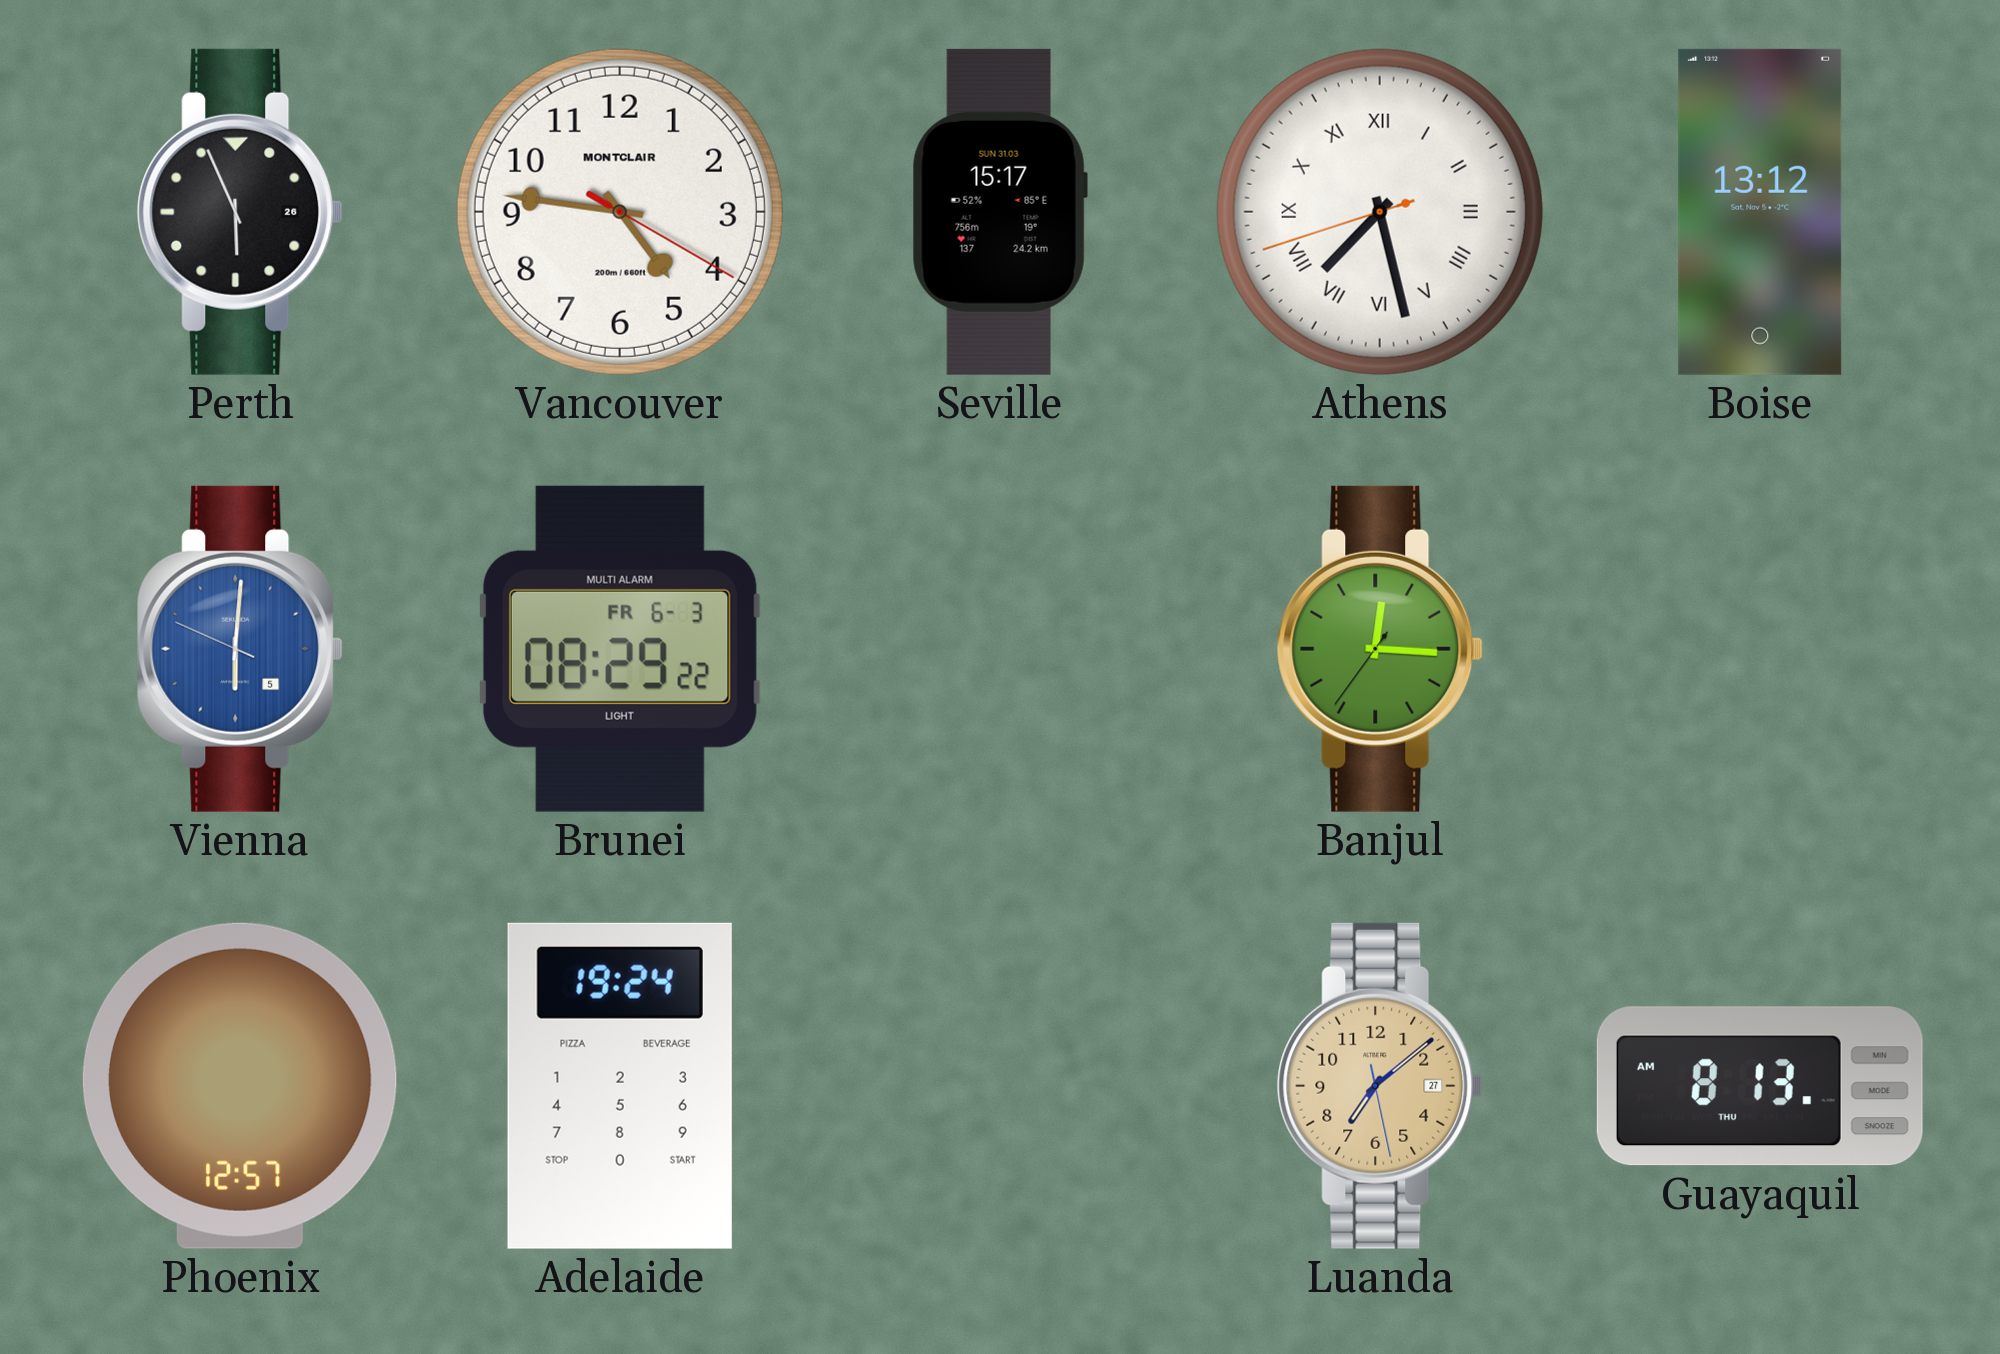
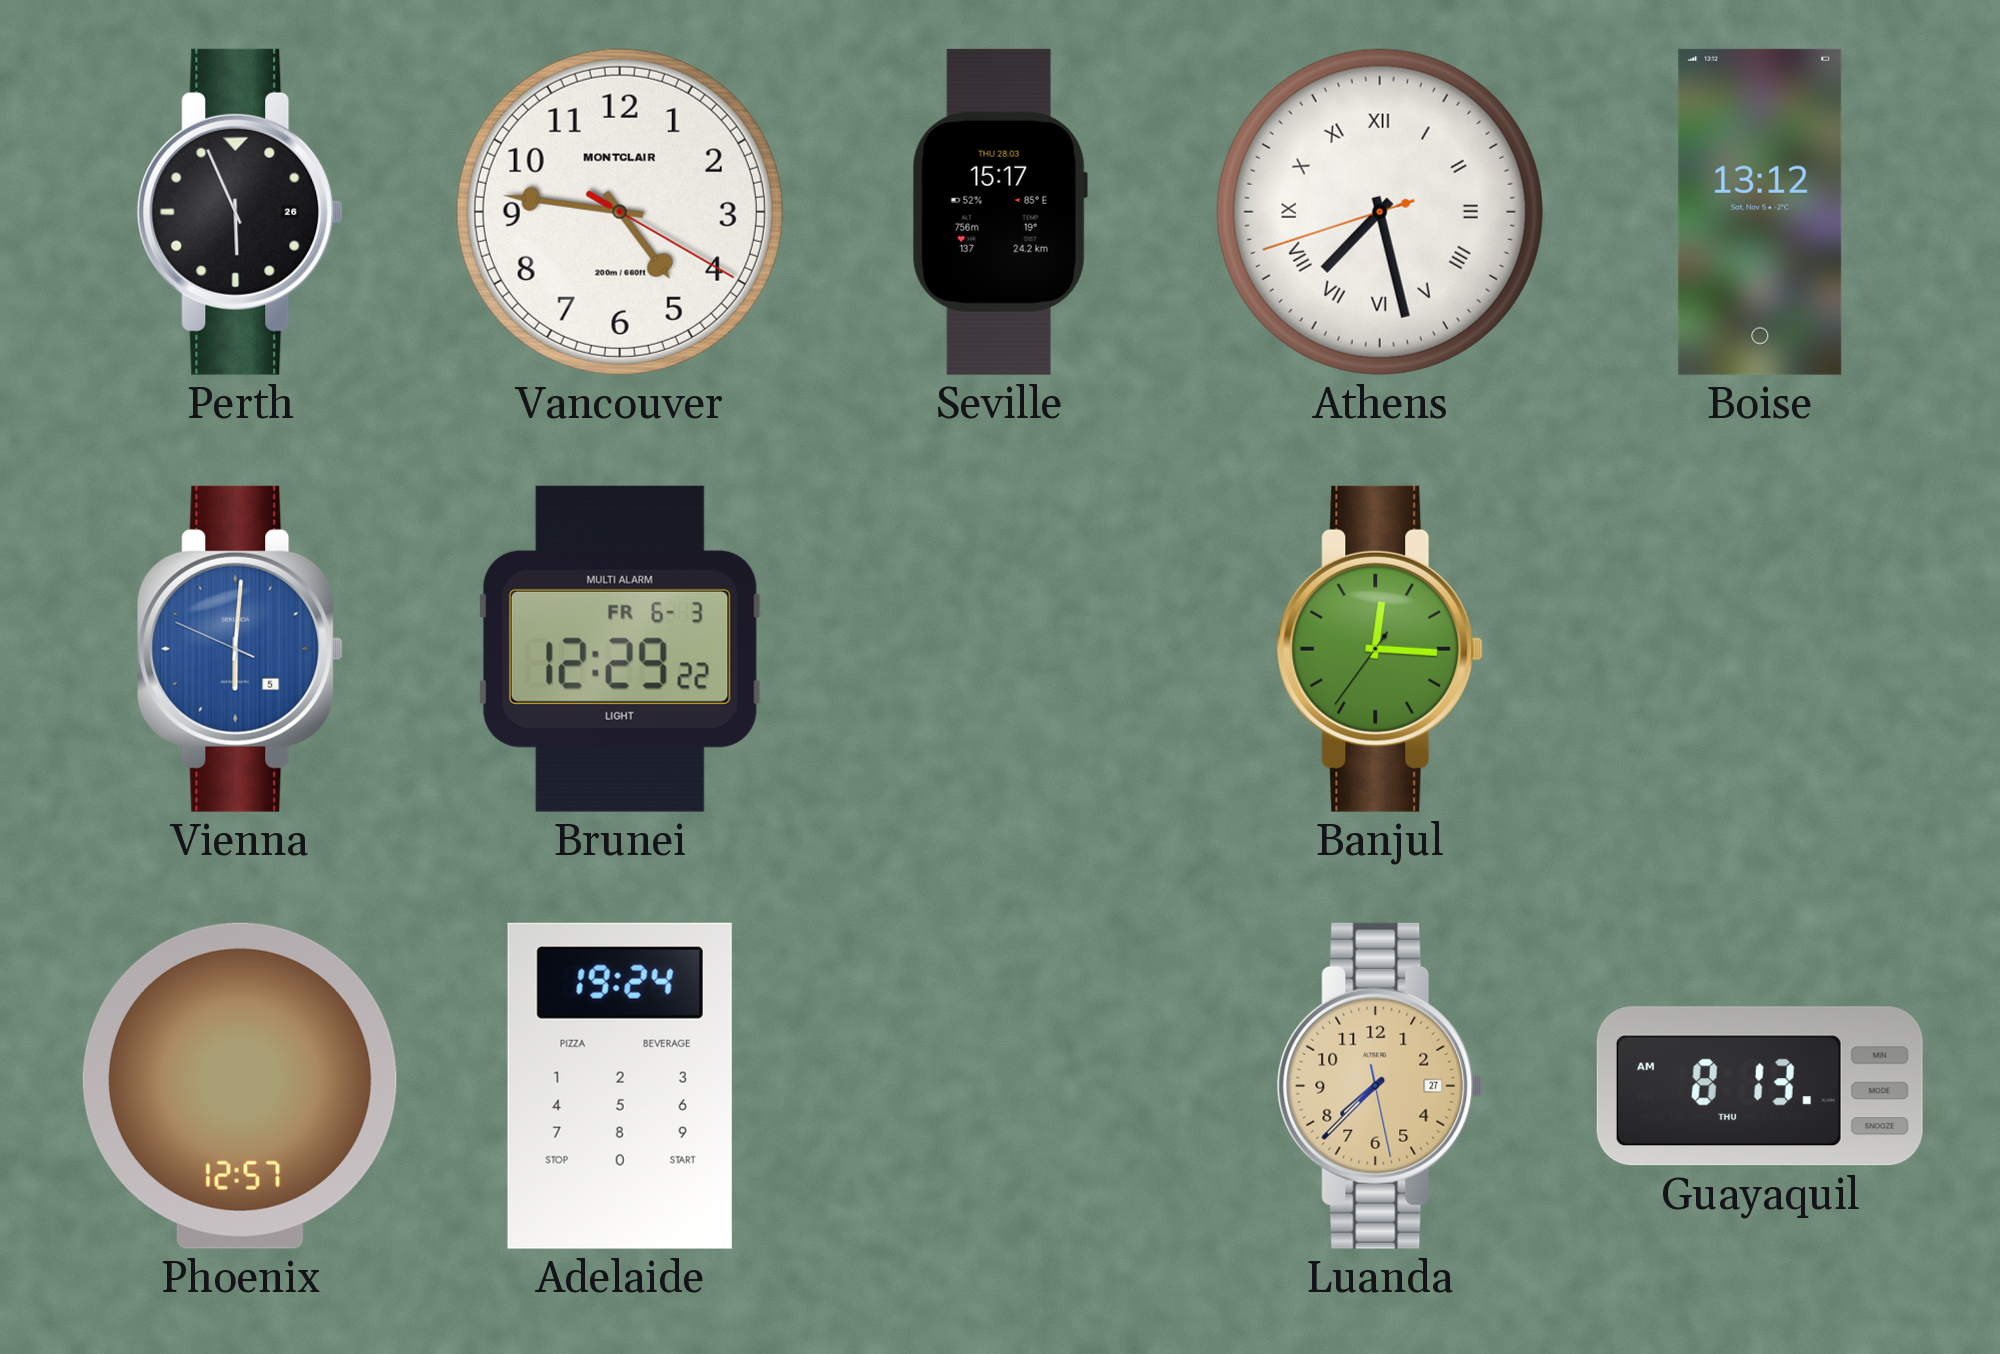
Seville date: SUN 31.03 -> THU 28.03 (1000, 212)
Brunei: 08:29 -> 12:29 (620, 649)
Luanda: 7:08 -> 7:37 (1380, 1086)
